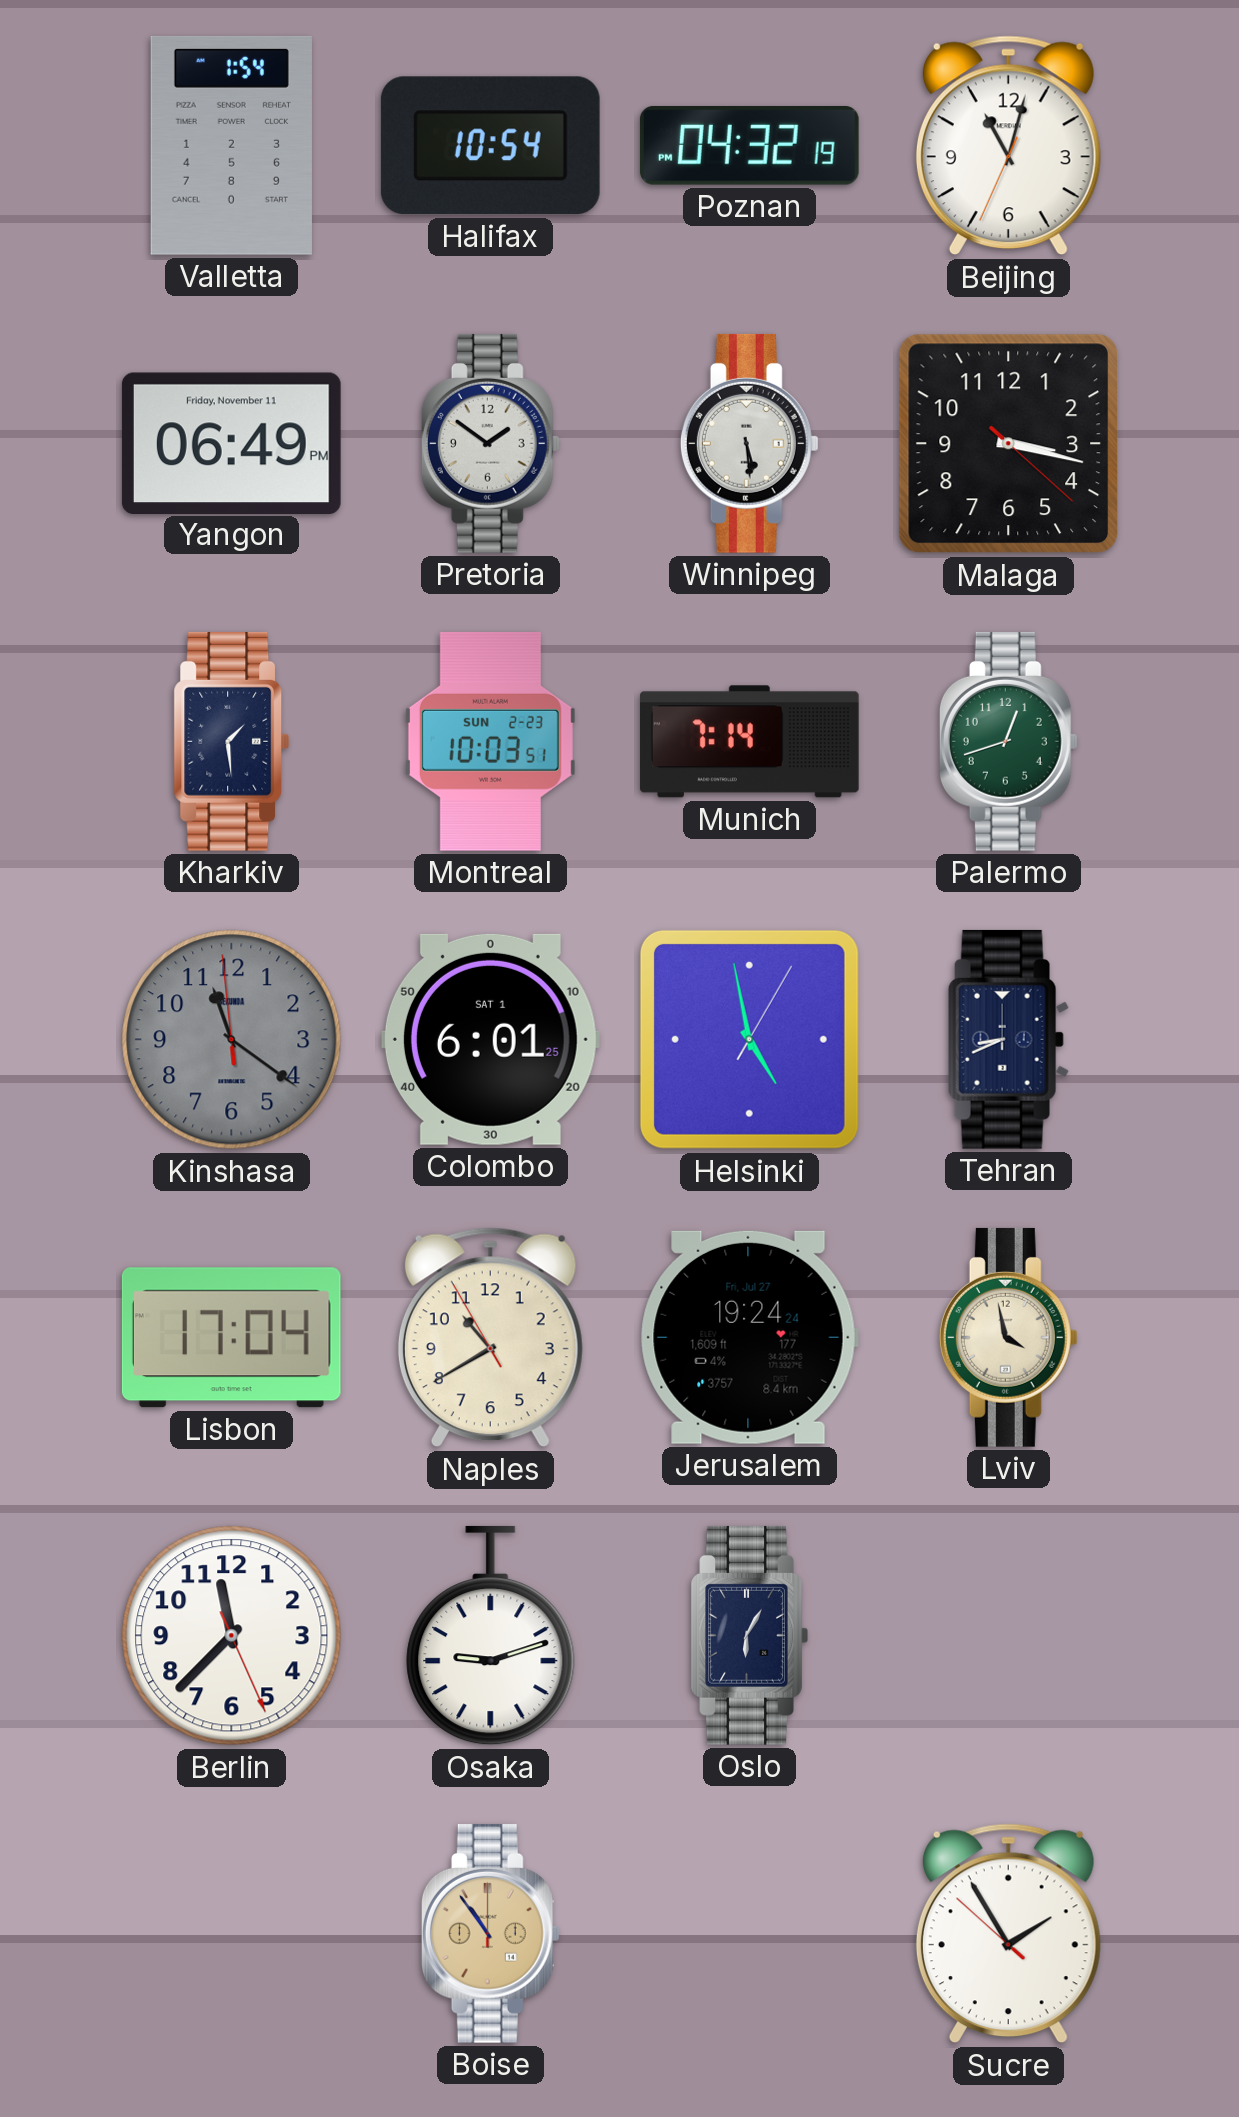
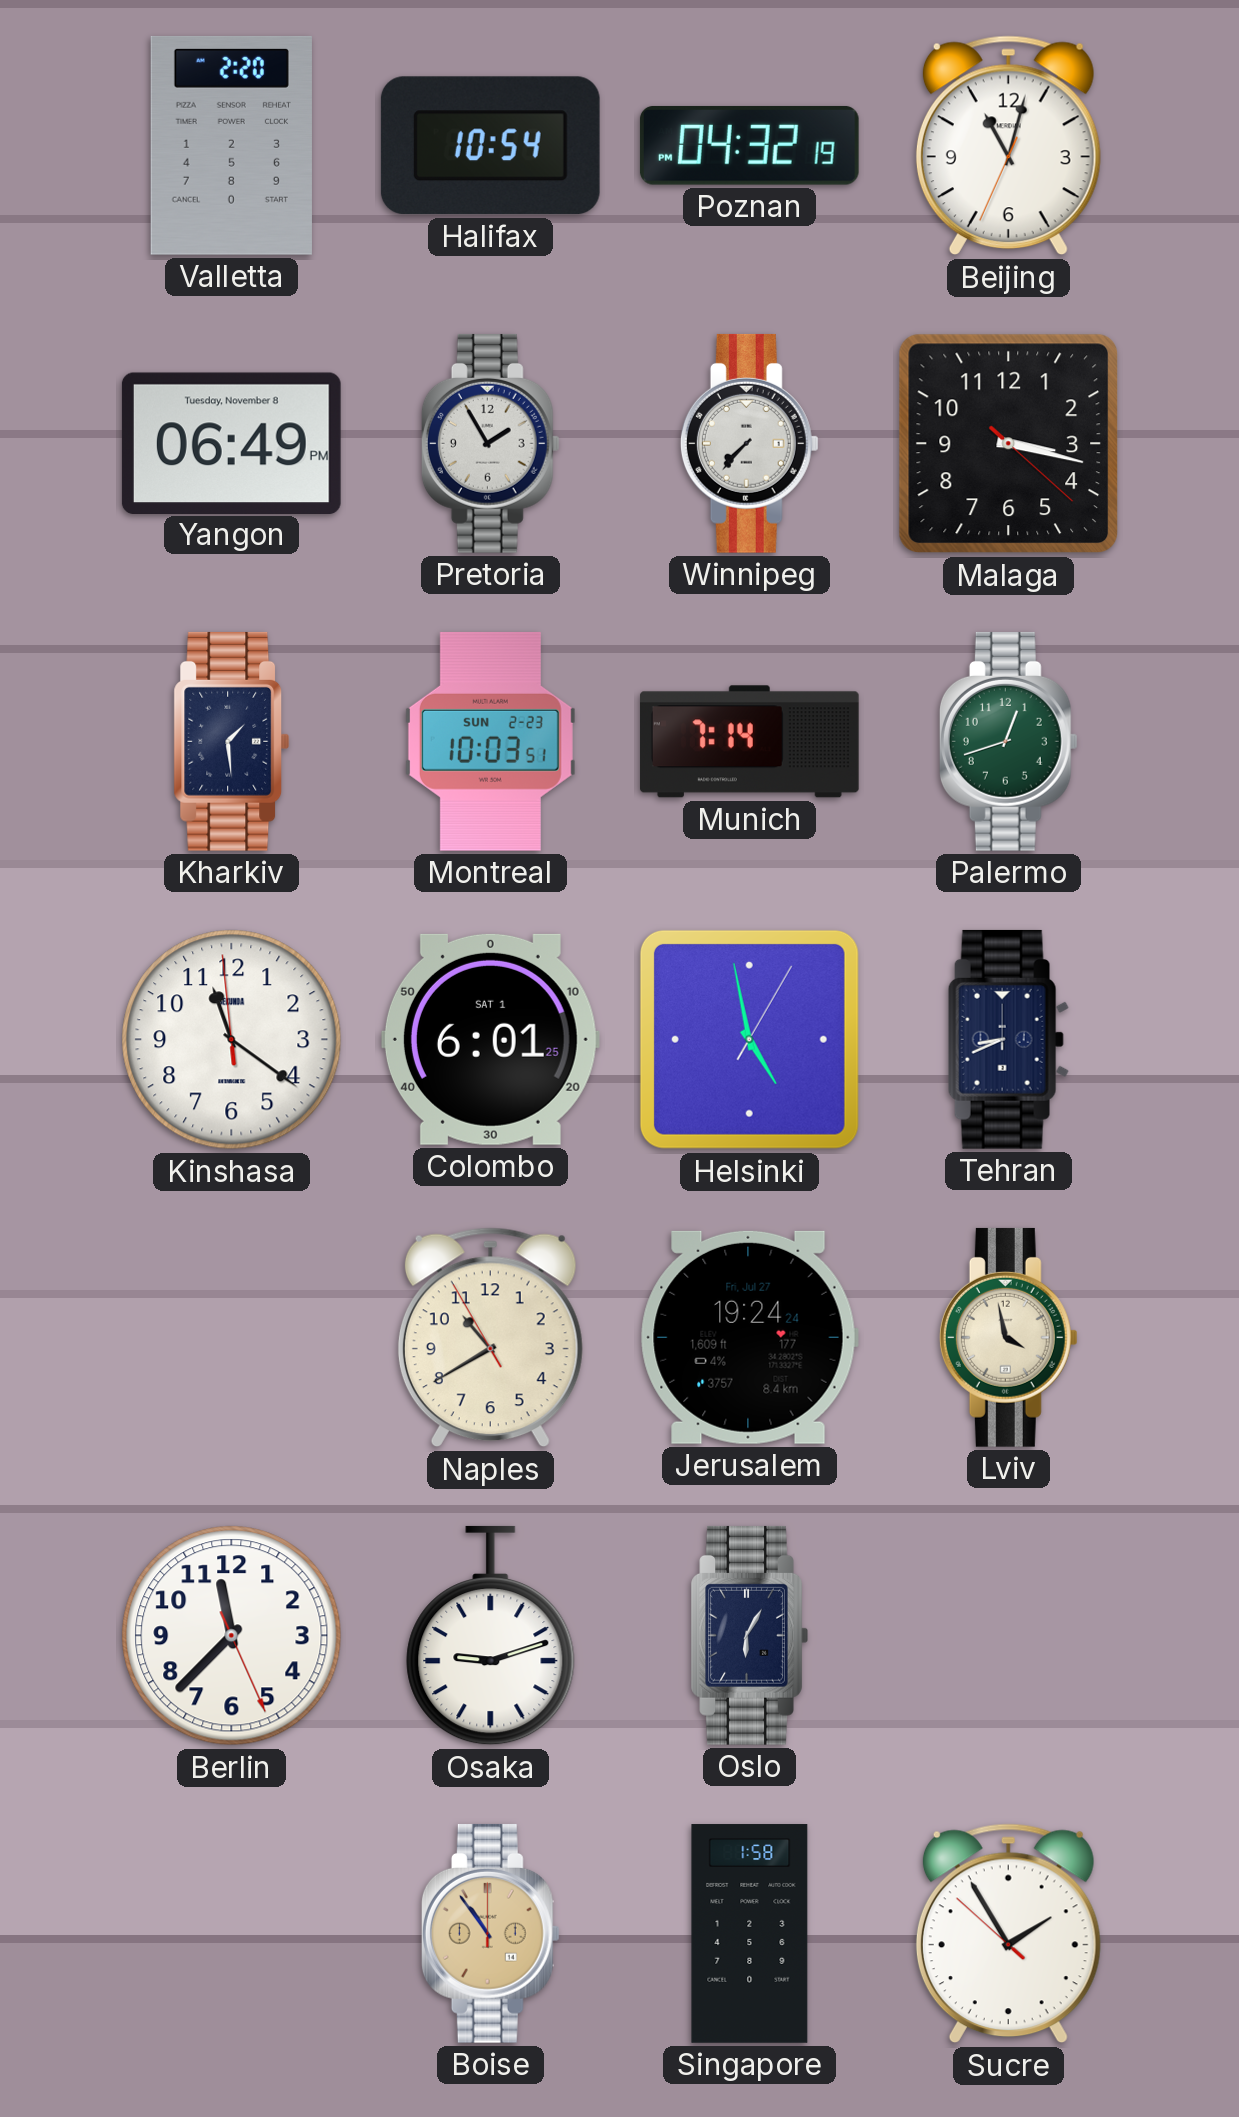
Valletta: 1:54 -> 2:20 (231, 145)
Yangon date: Friday, November 11 -> Tuesday, November 8 (231, 443)
Pretoria: 1:51 -> 1:55 (490, 443)
Winnipeg: 5:29 -> 7:37 (749, 443)
Kinshasa dial: grey -> white (232, 1040)
Lisbon: 17:04 -> none (231, 1338)
Singapore: none -> 1:58 (750, 1934)
